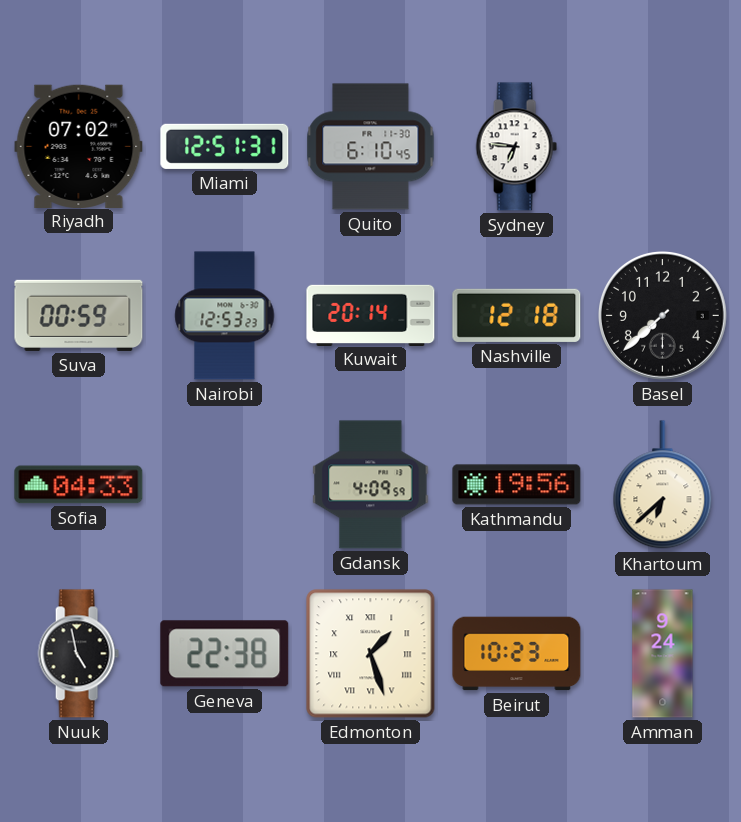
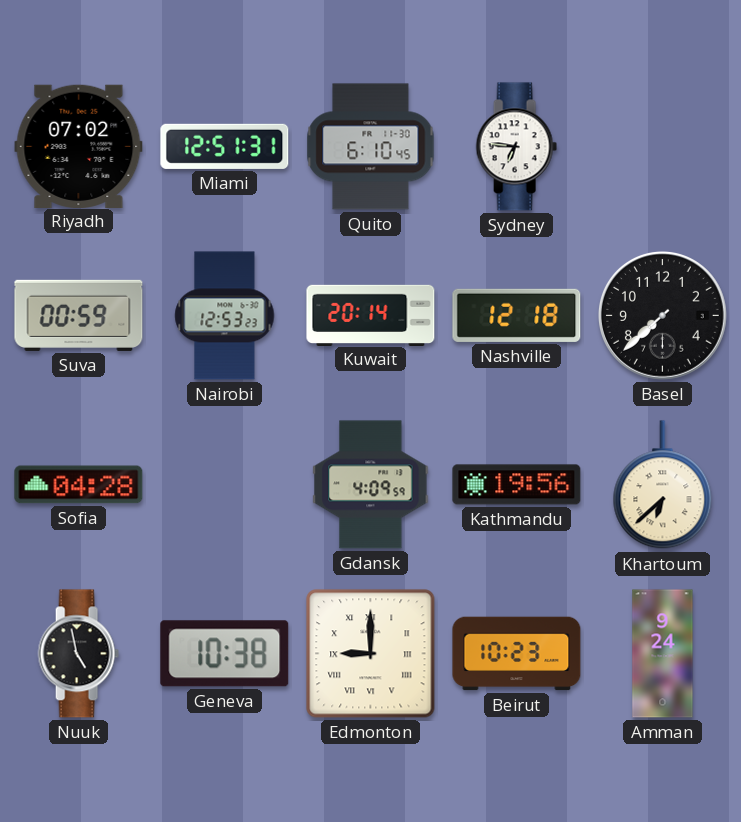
Sofia: 04:33 -> 04:28 (79, 485)
Geneva: 22:38 -> 10:38 (225, 654)
Edmonton: 1:27 -> 9:00 (371, 654)
